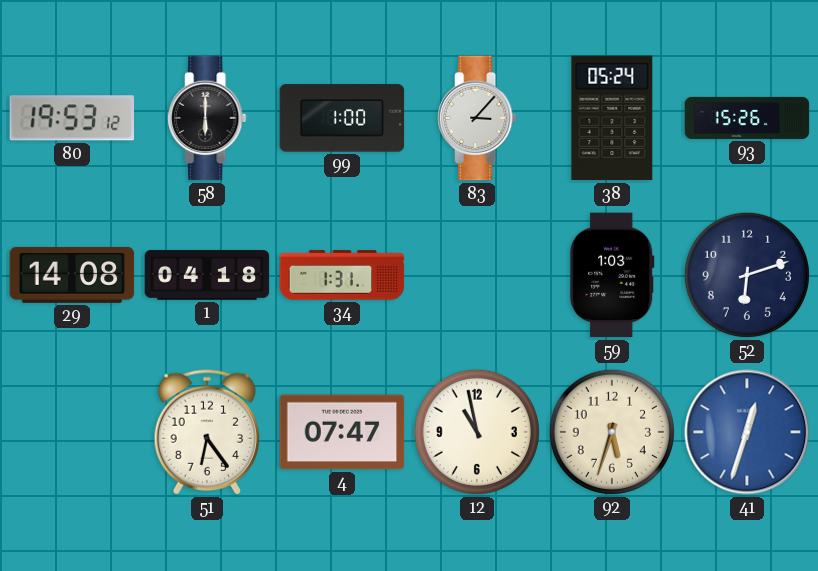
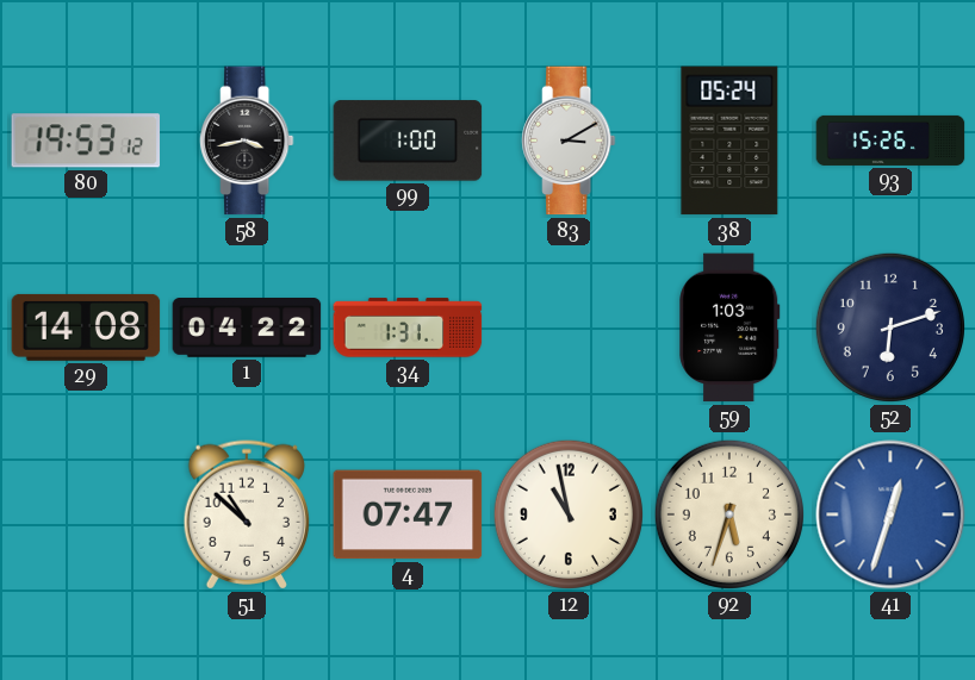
58: 6:00 -> 3:43 (247, 141)
83: 3:07 -> 3:10 (569, 141)
1: 04:18 -> 04:22 (247, 327)
51: 6:24 -> 10:52 (246, 514)
